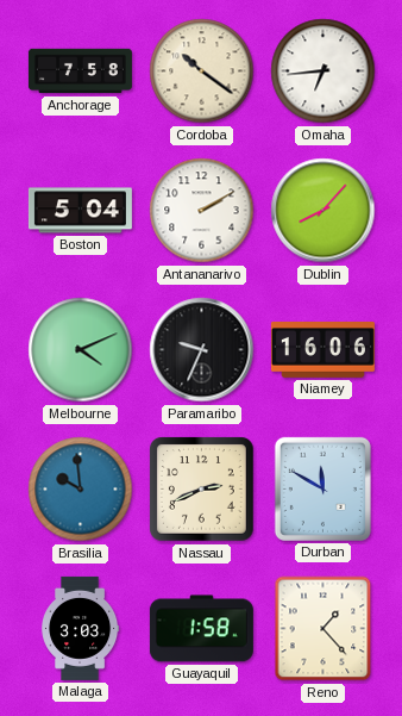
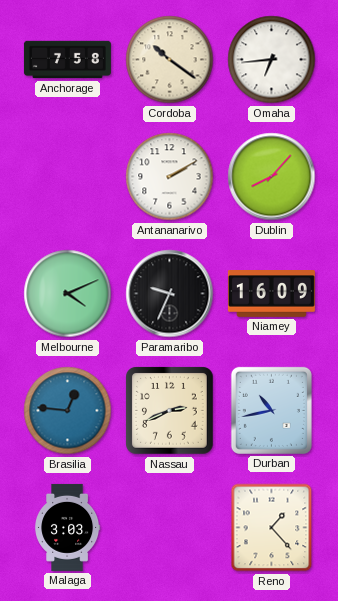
Boston: 5:04 -> none (80, 211)
Niamey: 16:06 -> 16:09 (271, 294)
Brasilia: 9:59 -> 12:46 (68, 411)
Durban: 11:50 -> 10:43 (271, 410)
Guayaquil: 1:58 -> none (201, 629)
